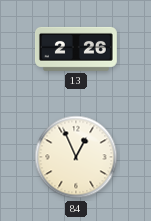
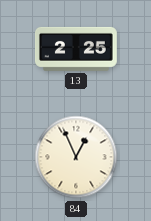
13: 2:26 -> 2:25 (77, 49)
